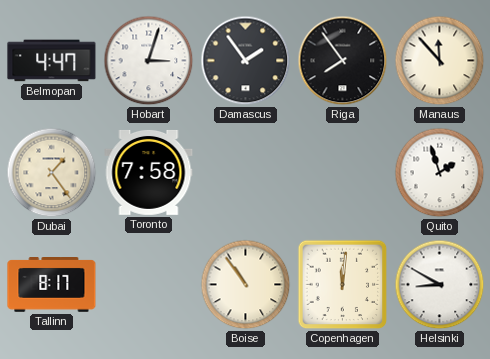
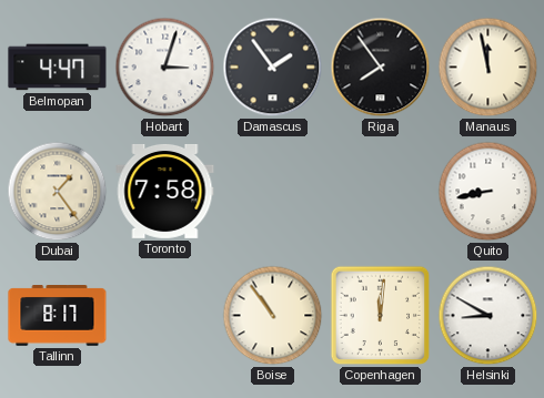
Manaus: 11:53 -> 11:58 (488, 68)
Quito: 1:57 -> 8:43 (488, 192)
